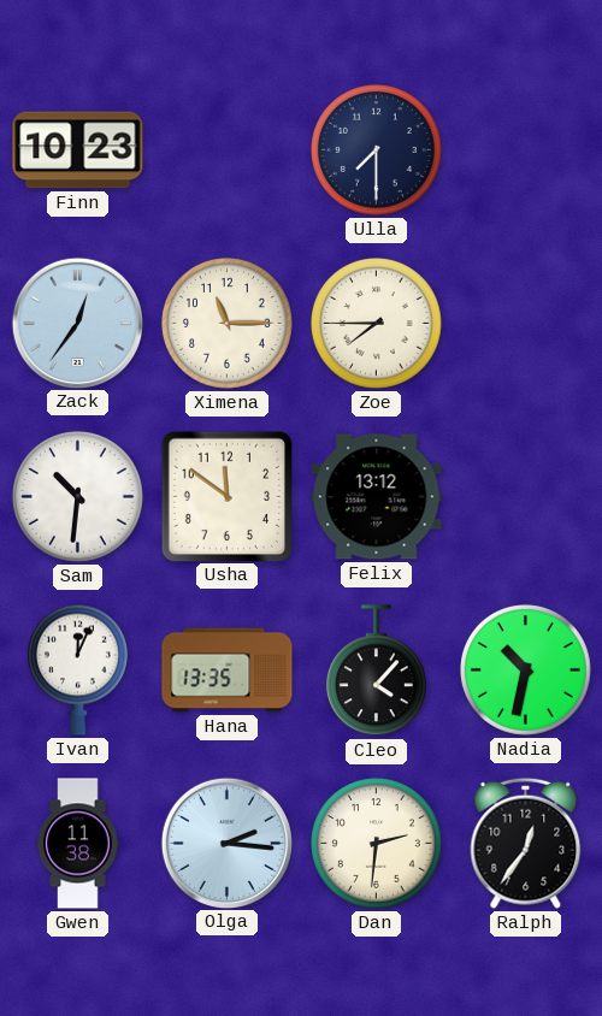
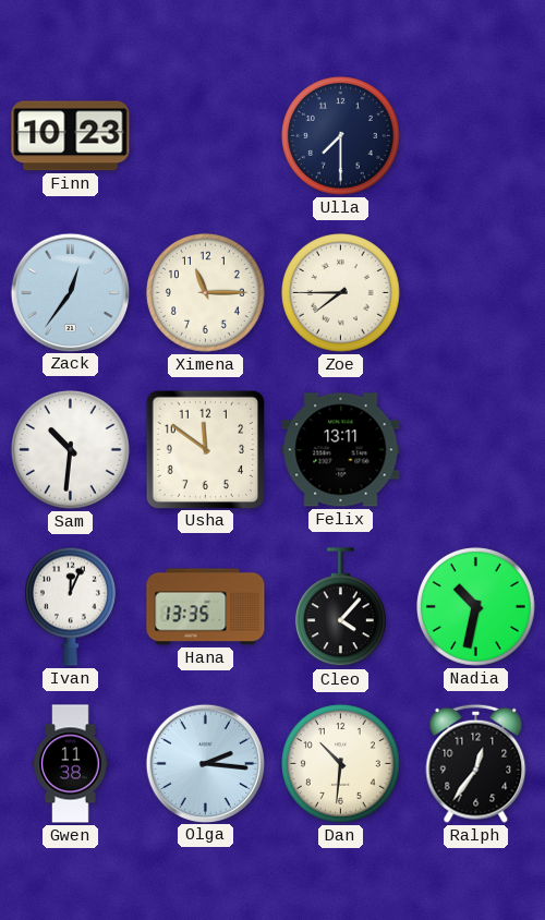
Felix: 13:12 -> 13:11 (341, 450)
Dan: 2:31 -> 10:31 (341, 764)
